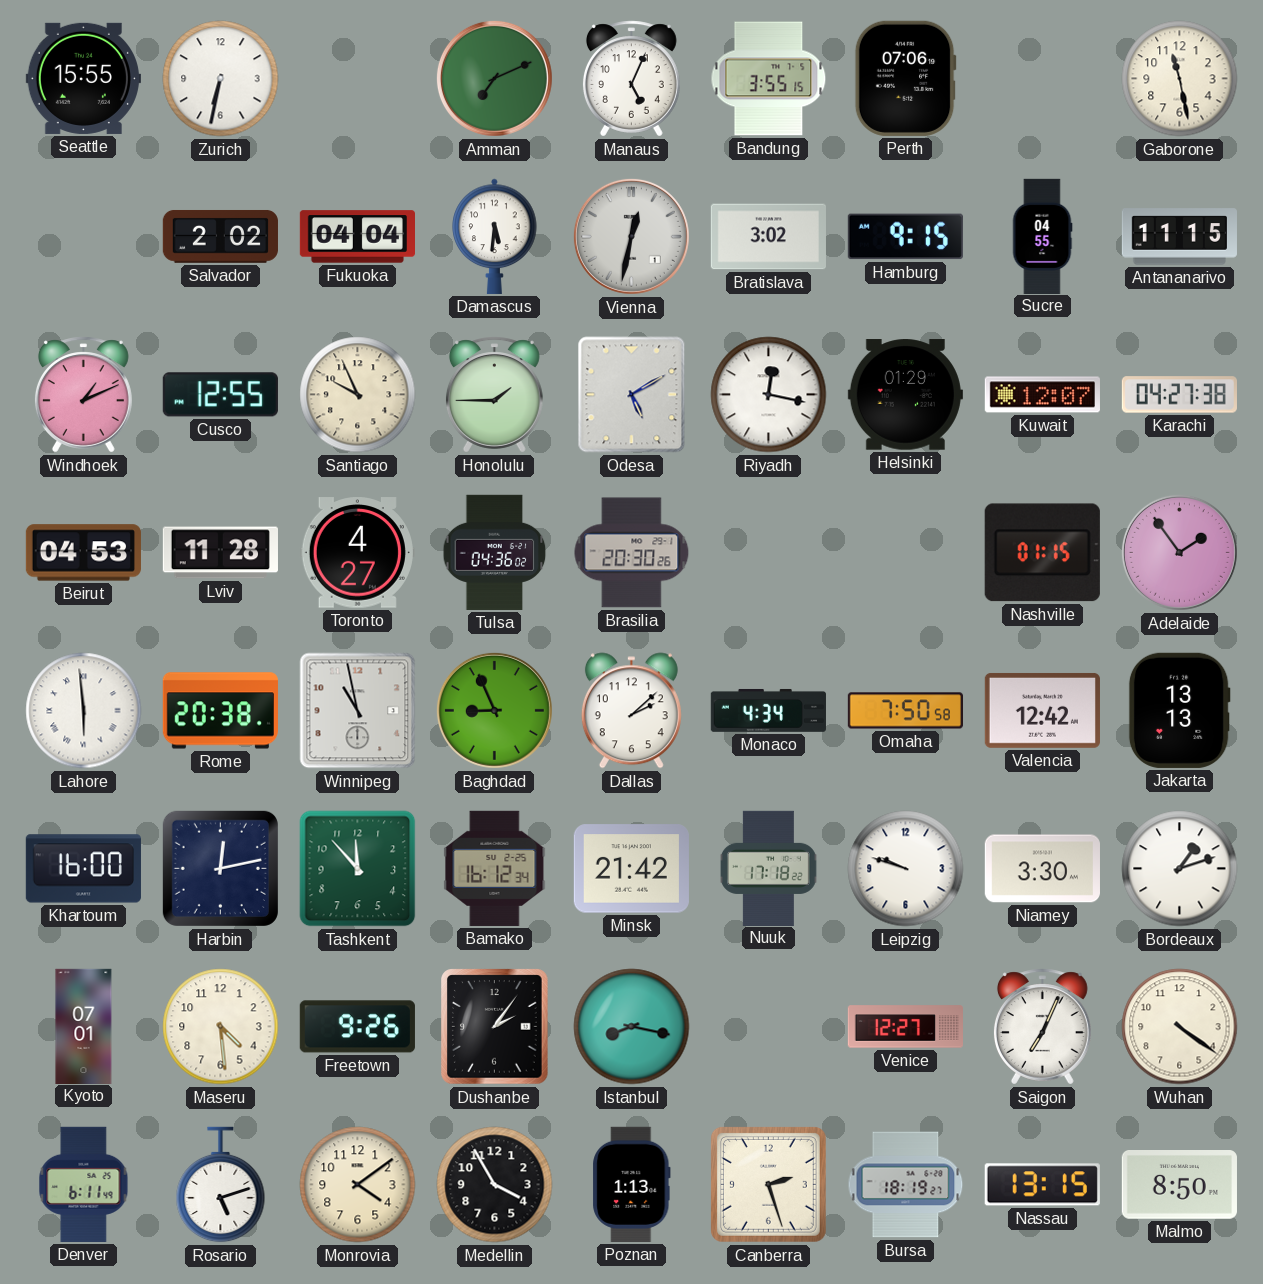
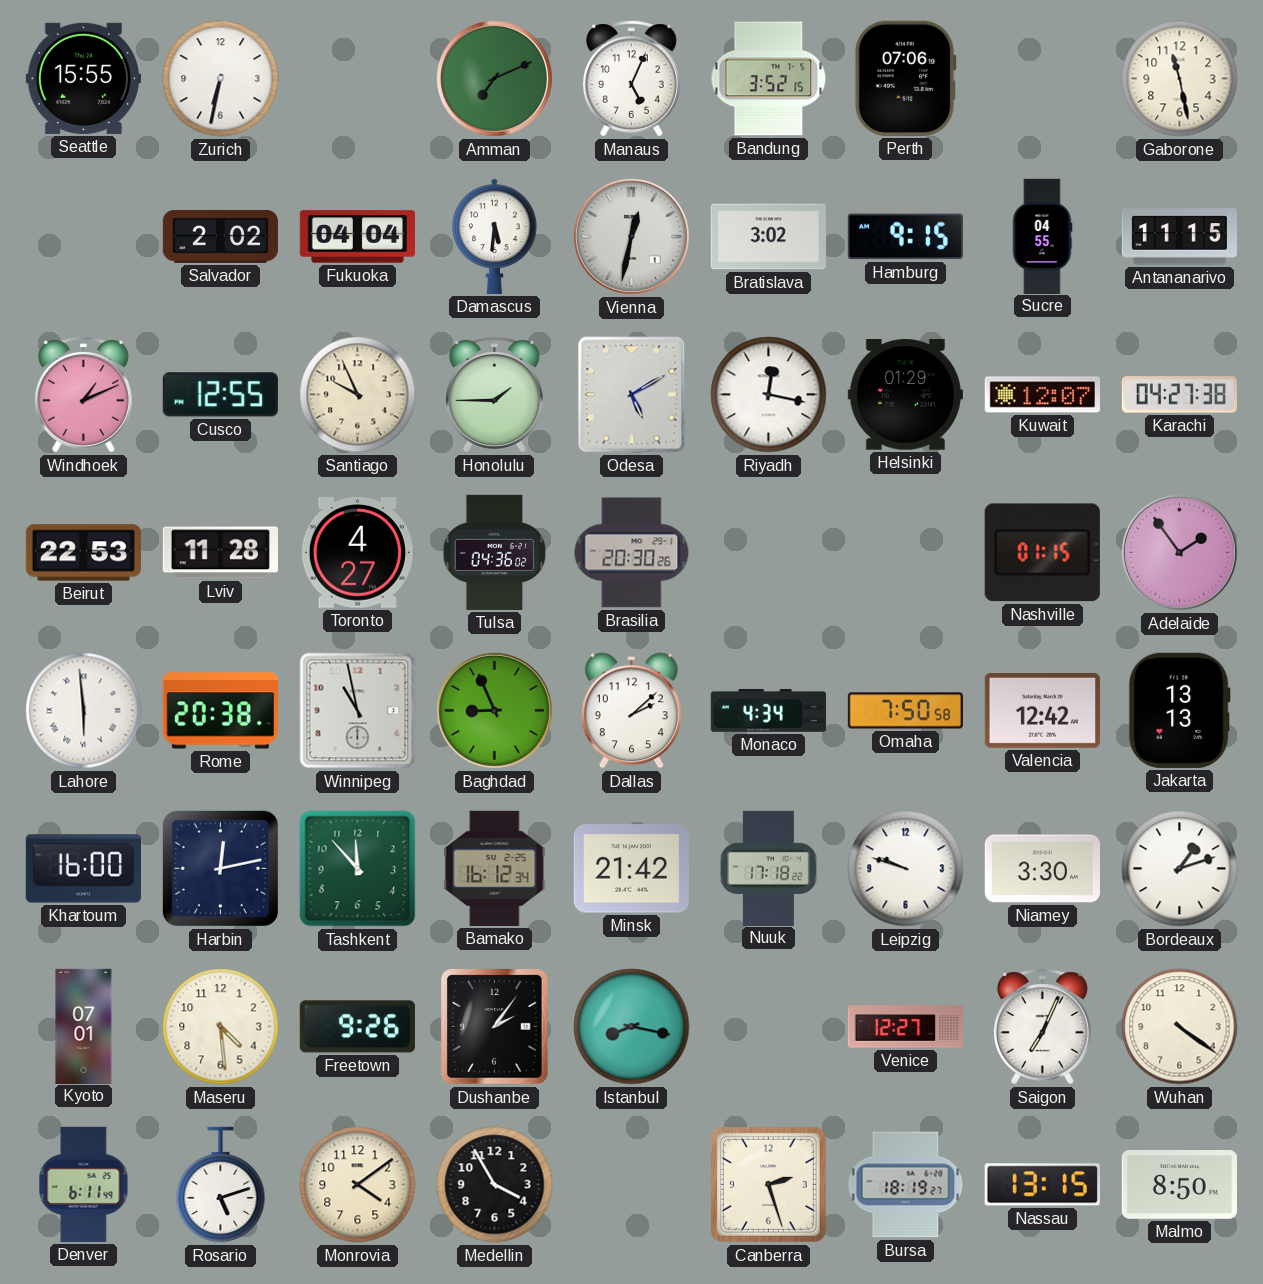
Bandung: 3:55 -> 3:52 (769, 79)
Beirut: 04:53 -> 22:53 (83, 553)
Poznan: 1:13 -> none (632, 1184)
